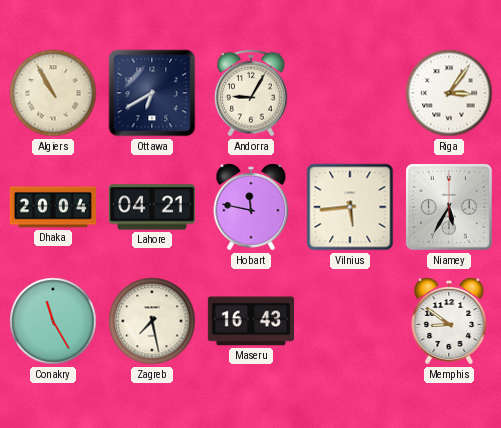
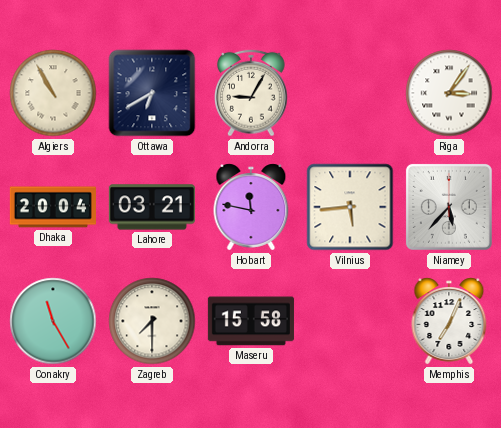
Lahore: 04:21 -> 03:21 (152, 207)
Niamey: 5:35 -> 5:37 (449, 207)
Zagreb: 7:28 -> 7:30 (152, 321)
Maseru: 16:43 -> 15:58 (251, 321)
Memphis: 8:51 -> 7:04 (449, 321)
